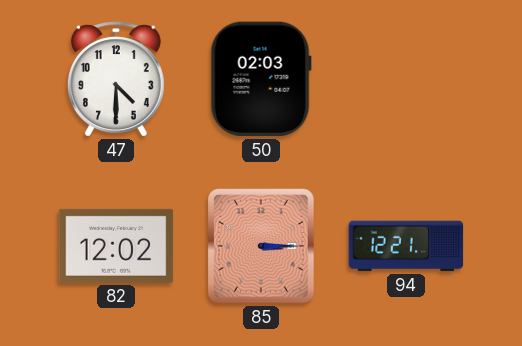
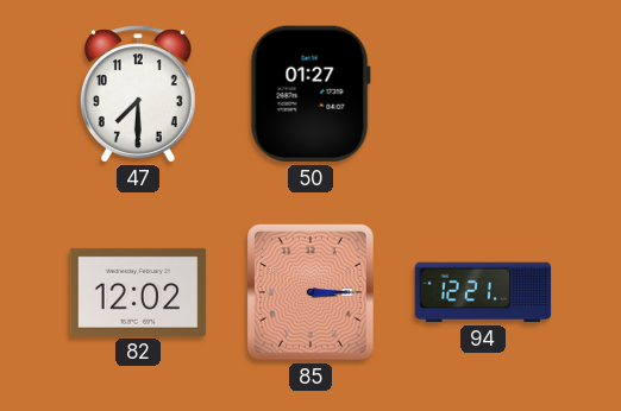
47: 4:30 -> 7:30 (138, 94)
50: 02:03 -> 01:27 (310, 94)
